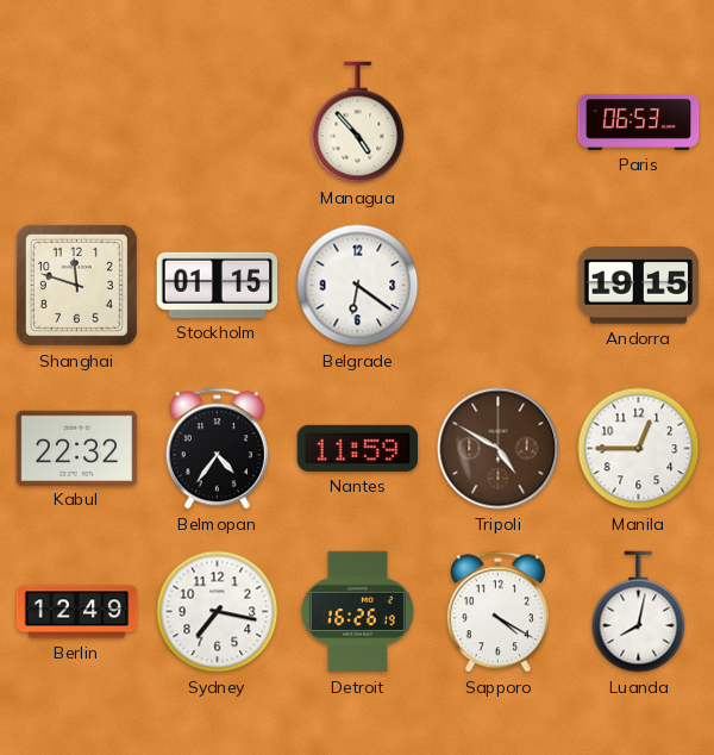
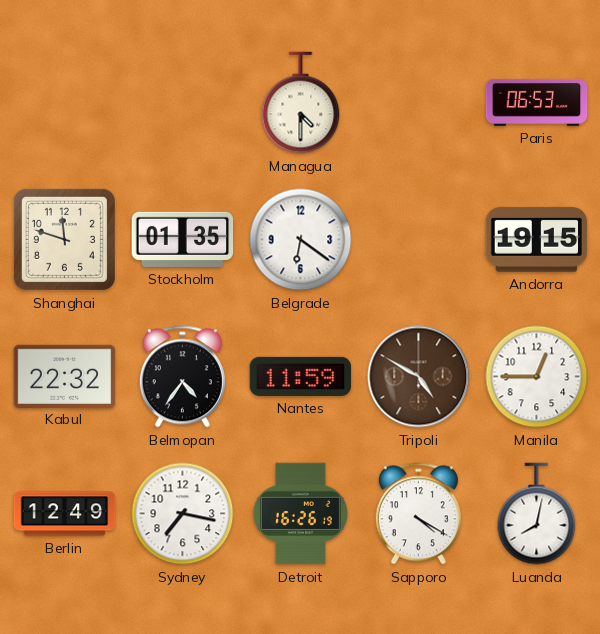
Managua: 4:53 -> 4:30 (301, 103)
Stockholm: 01:15 -> 01:35 (183, 239)
